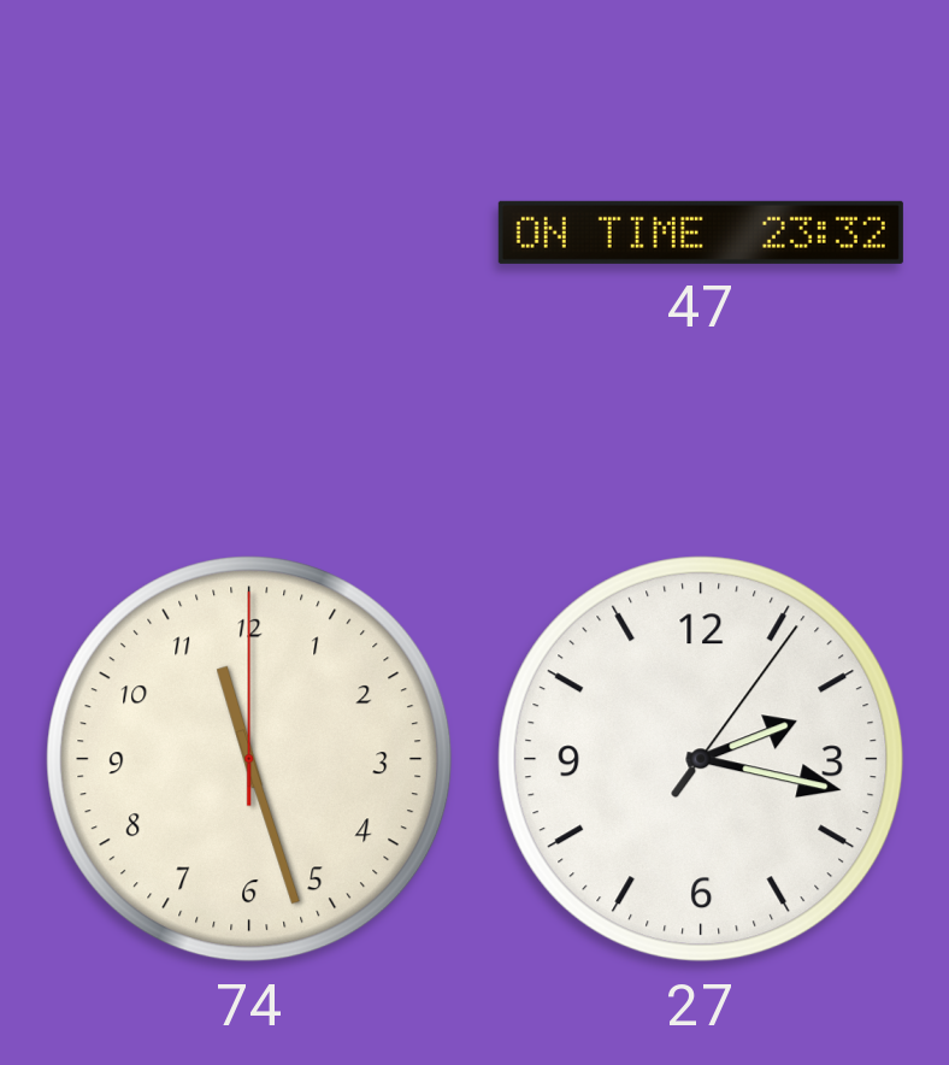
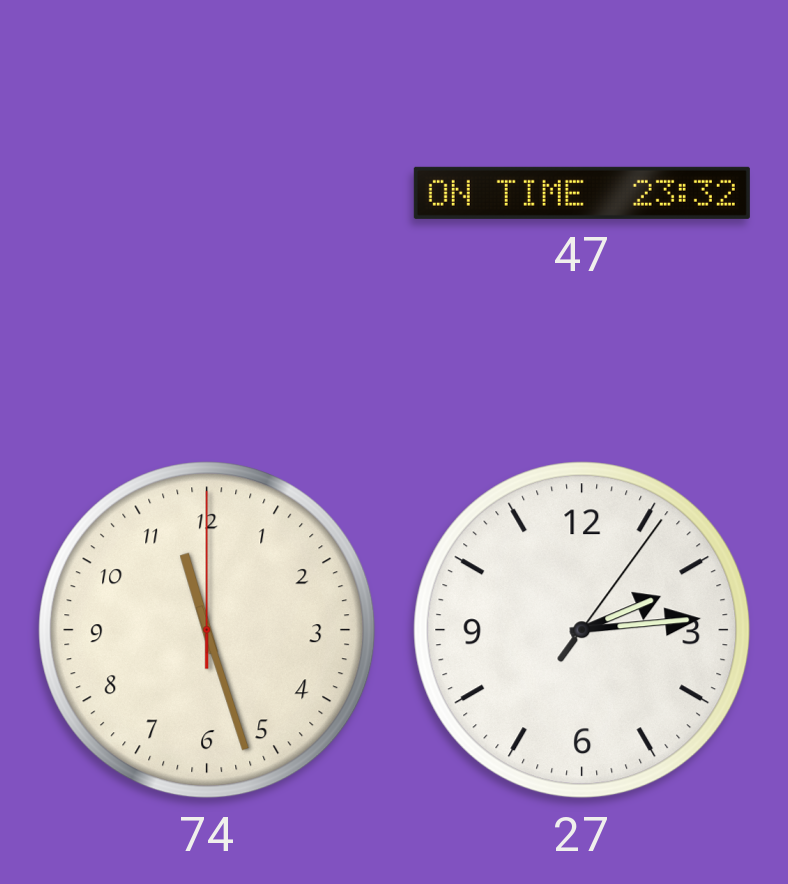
27: 2:17 -> 2:14 (582, 630)
